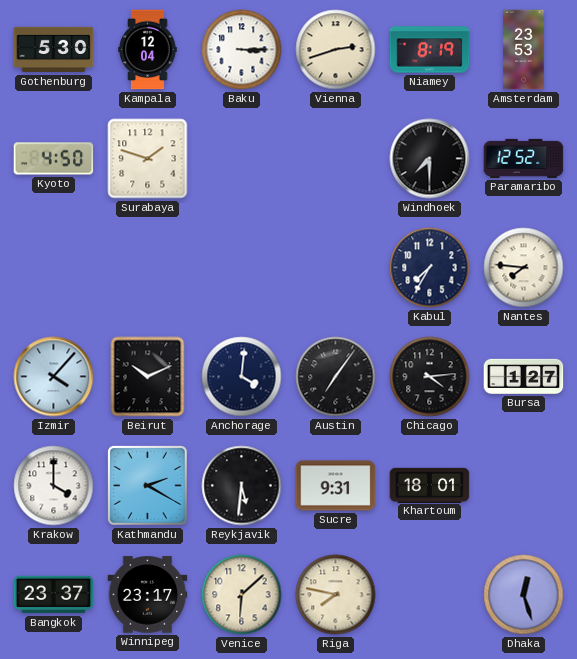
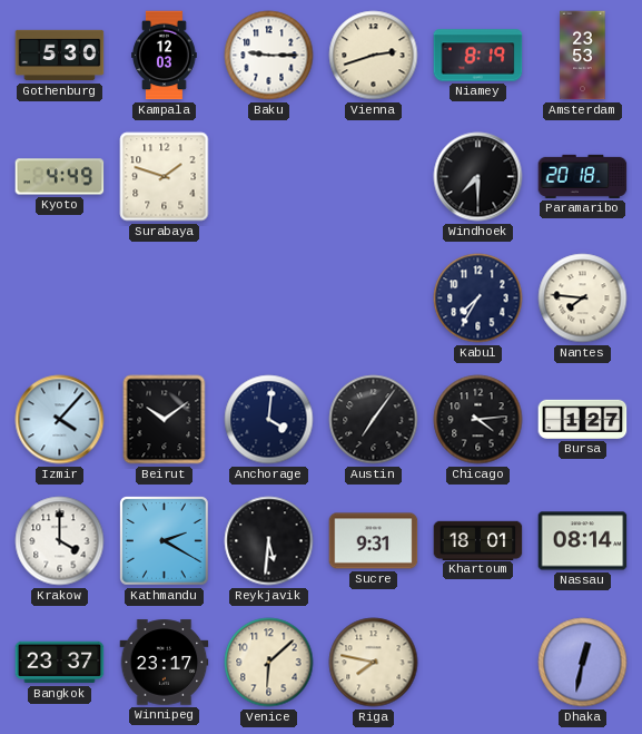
Kampala: 12:04 -> 12:03 (165, 56)
Baku: 3:15 -> 9:15 (269, 56)
Kyoto: 4:50 -> 4:49 (60, 177)
Paramaribo: 12:52 -> 20:18 (583, 176)
Beirut: 10:11 -> 10:09 (165, 420)
Nassau: none -> 08:14 (583, 541)
Dhaka: 12:27 -> 12:32 (583, 663)
